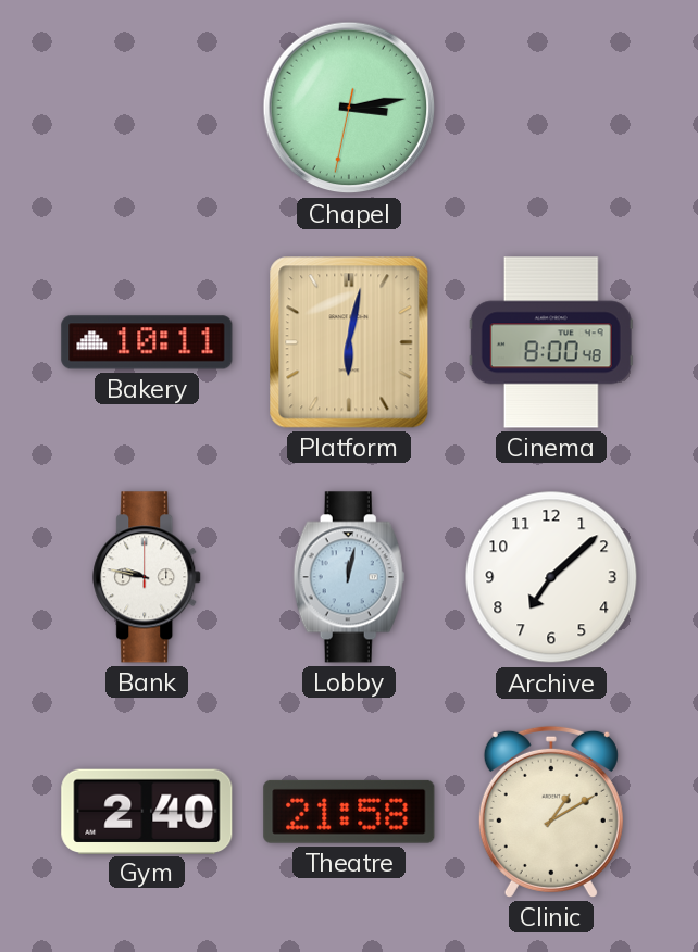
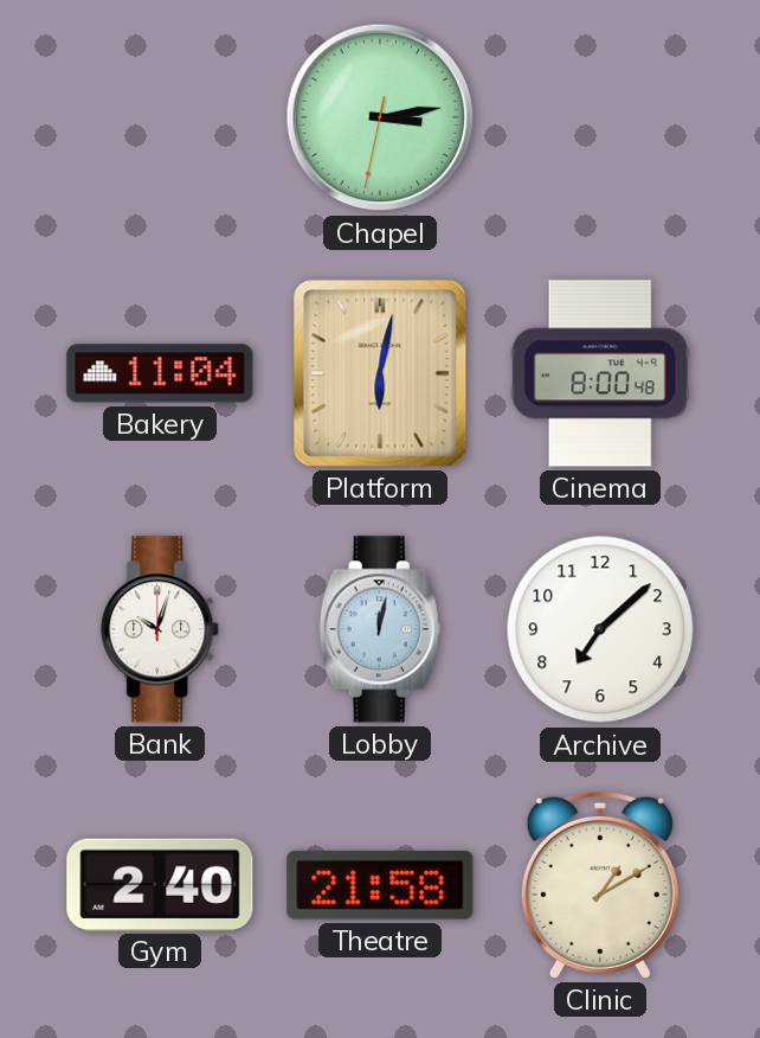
Bakery: 10:11 -> 11:04 (160, 373)
Bank: 9:47 -> 10:03 (161, 629)
